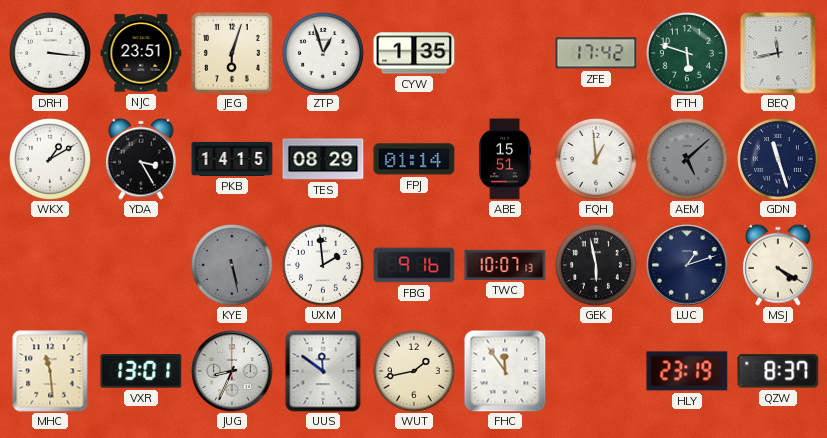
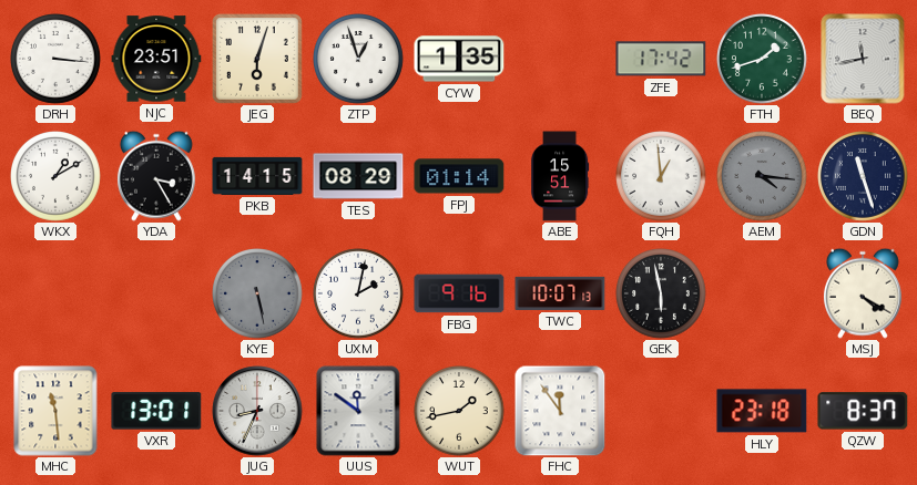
FTH: 5:48 -> 1:42 (763, 60)
AEM: 5:08 -> 4:16 (763, 177)
UXM: 1:59 -> 2:02 (359, 295)
LUC: 1:12 -> none (687, 265)
HLY: 23:19 -> 23:18 (762, 411)
